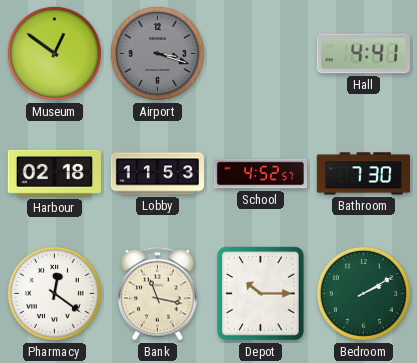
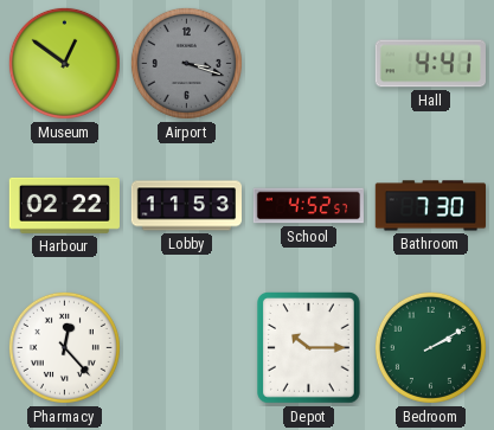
Harbour: 02:18 -> 02:22 (64, 205)
Pharmacy: 12:21 -> 12:23 (64, 347)
Bank: 11:17 -> none (158, 294)
